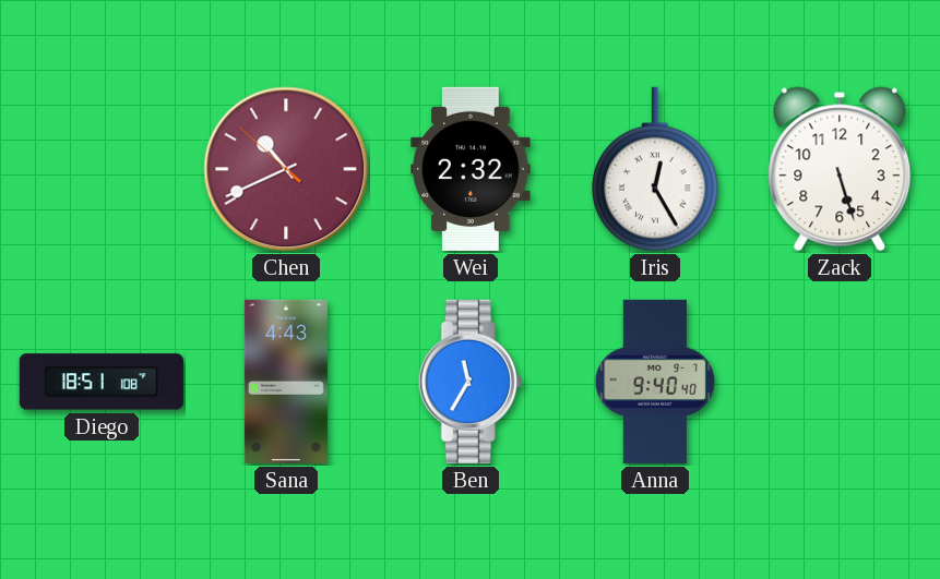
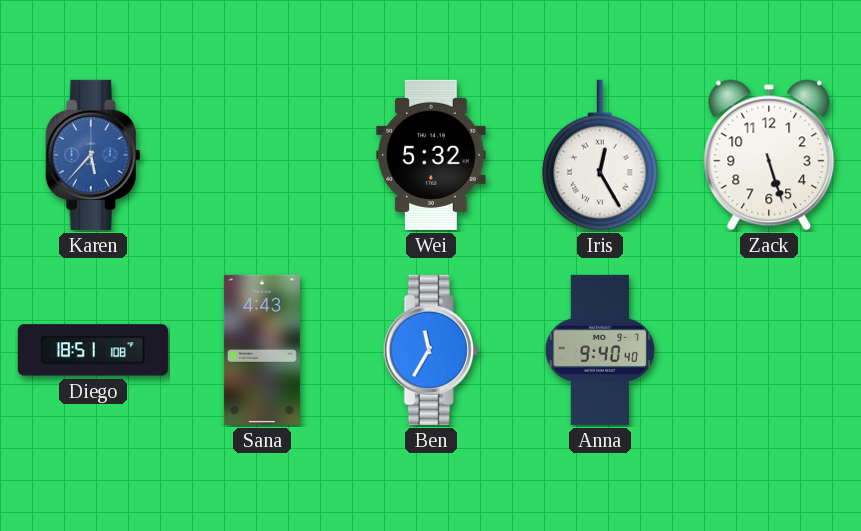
Karen: none -> 5:37 (93, 155)
Chen: 10:40 -> none (286, 169)
Wei: 2:32 -> 5:32 (431, 155)
